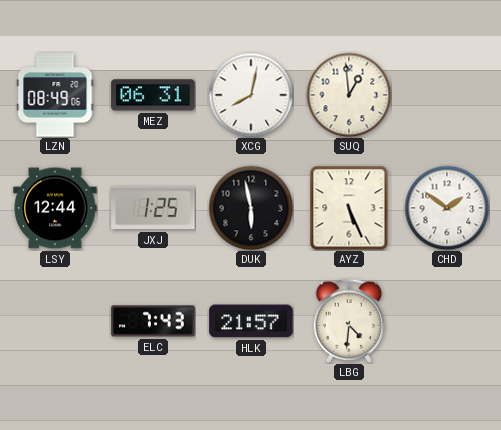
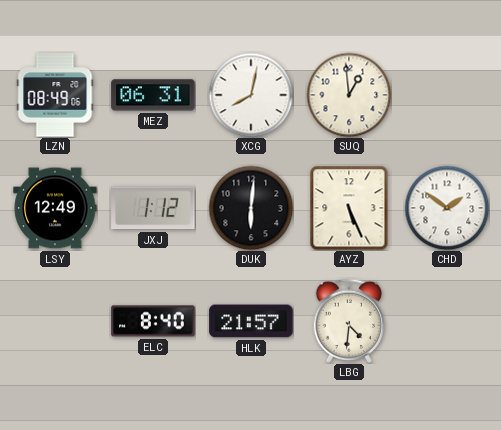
LSY: 12:44 -> 12:49 (55, 208)
JXJ: 1:25 -> 1:12 (153, 208)
DUK: 5:58 -> 6:01 (251, 208)
ELC: 7:43 -> 8:40 (153, 321)
